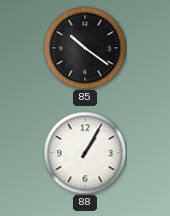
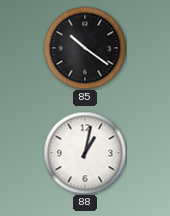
88: 1:05 -> 1:02 (85, 153)
